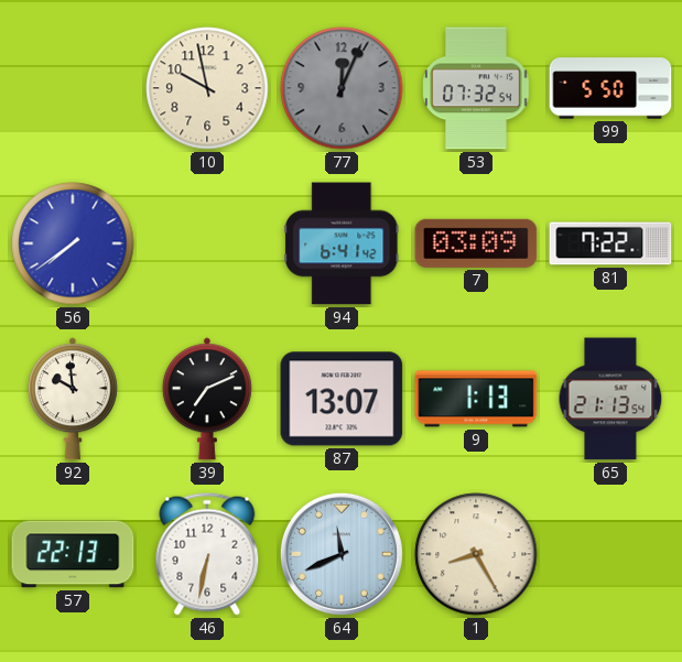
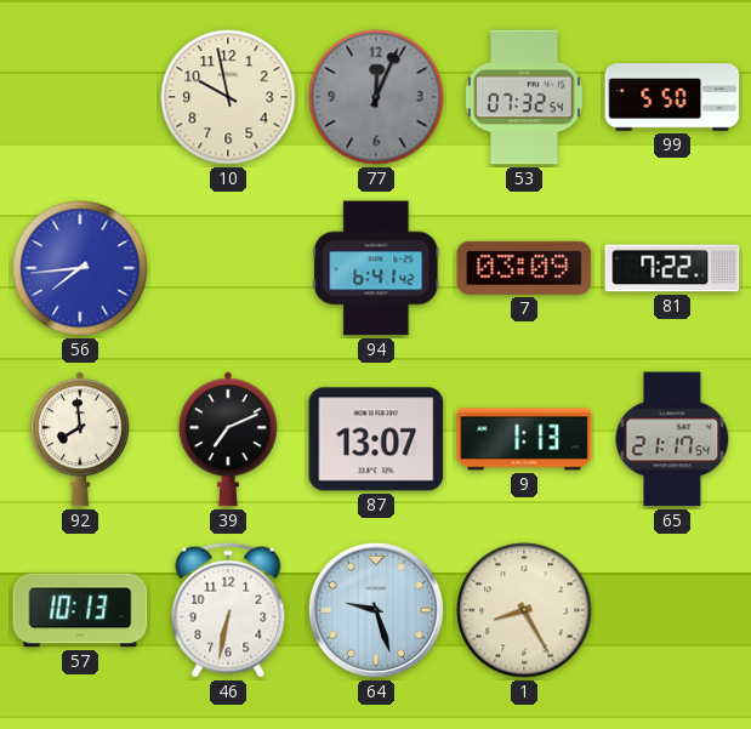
56: 7:39 -> 7:44 (80, 268)
92: 9:59 -> 7:59 (80, 439)
65: 21:13 -> 21:17 (672, 439)
57: 22:13 -> 10:13 (80, 610)
64: 11:41 -> 9:27 (376, 610)
